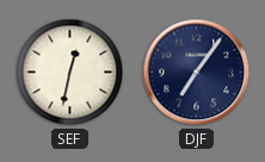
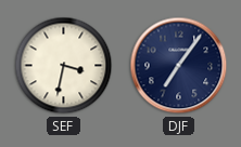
SEF: 12:32 -> 3:32 (64, 66)
